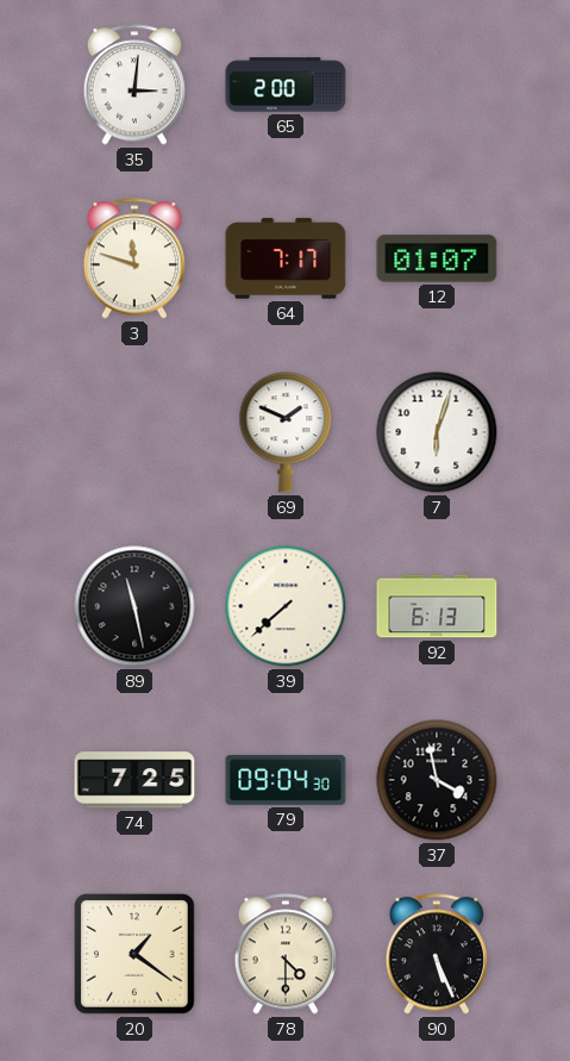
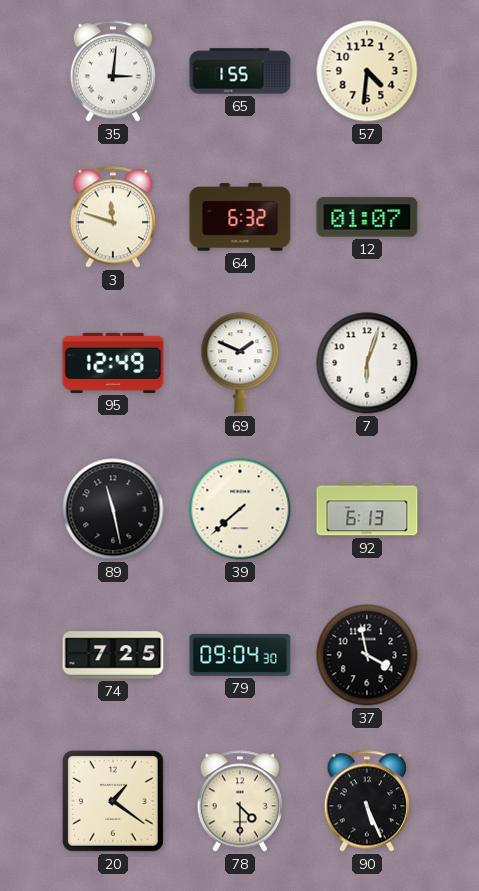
65: 2:00 -> 1:55 (240, 71)
57: none -> 4:31 (367, 71)
64: 7:17 -> 6:32 (240, 217)
95: none -> 12:49 (113, 363)
